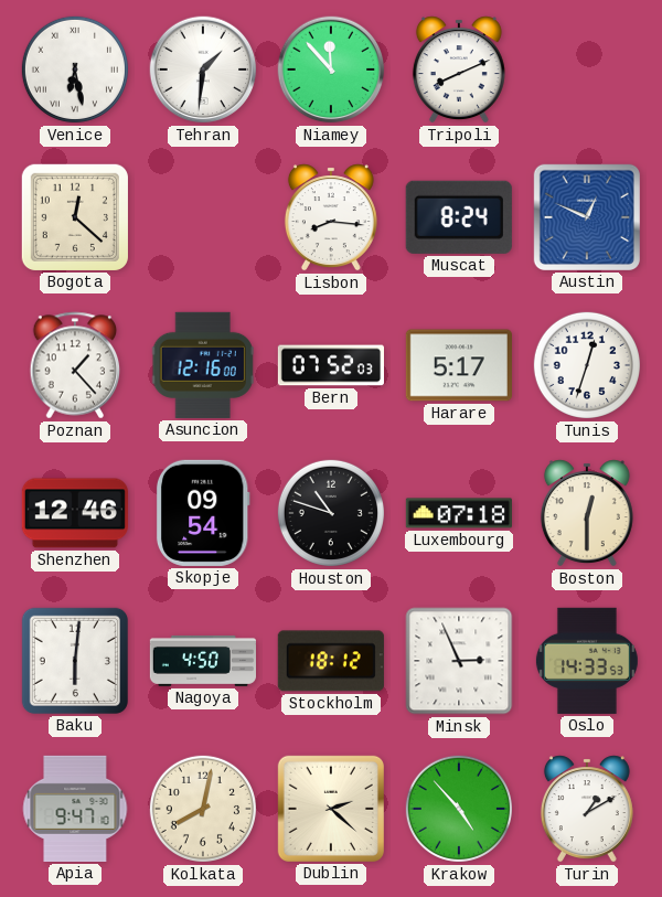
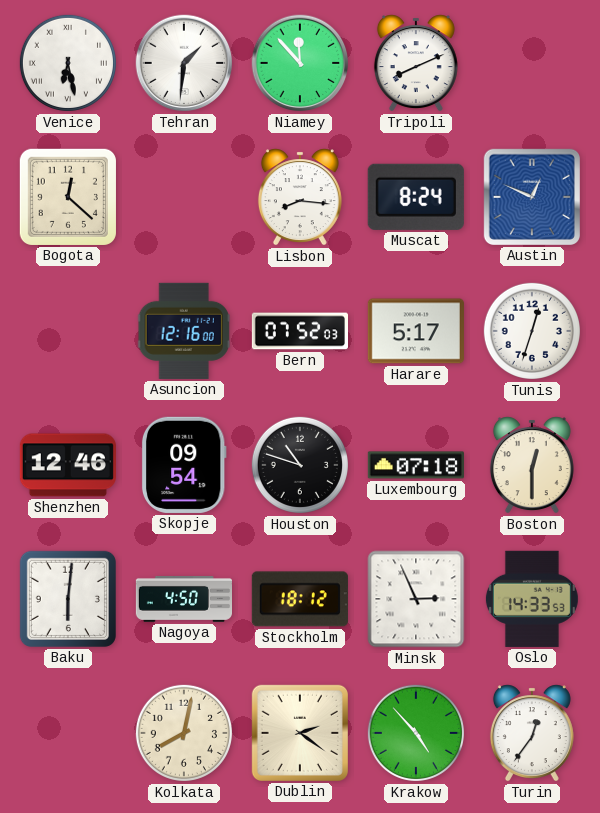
Poznan: 1:23 -> none (75, 365)
Apia: 9:47 -> none (75, 809)
Dublin: 2:22 -> 2:21 (300, 733)
Turin: 1:10 -> 12:36 (532, 733)
